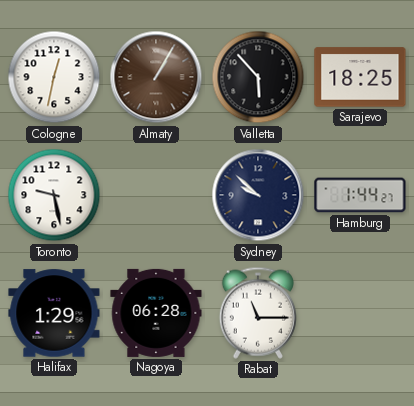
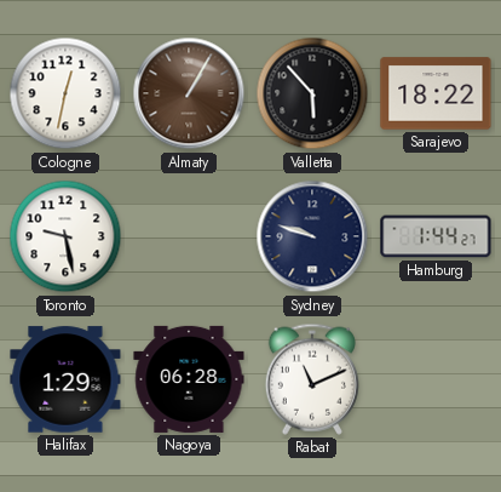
Sarajevo: 18:25 -> 18:22 (436, 93)
Sydney: 9:52 -> 9:48 (312, 236)
Rabat: 11:15 -> 11:11 (312, 379)
